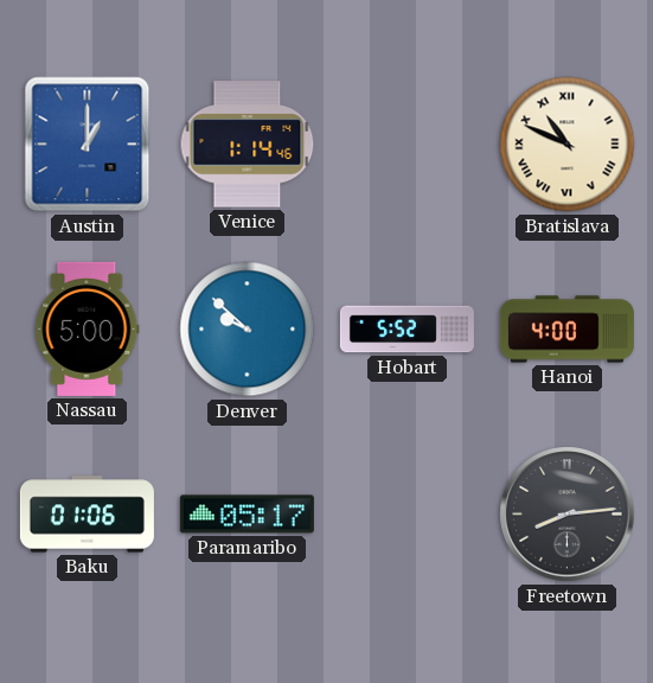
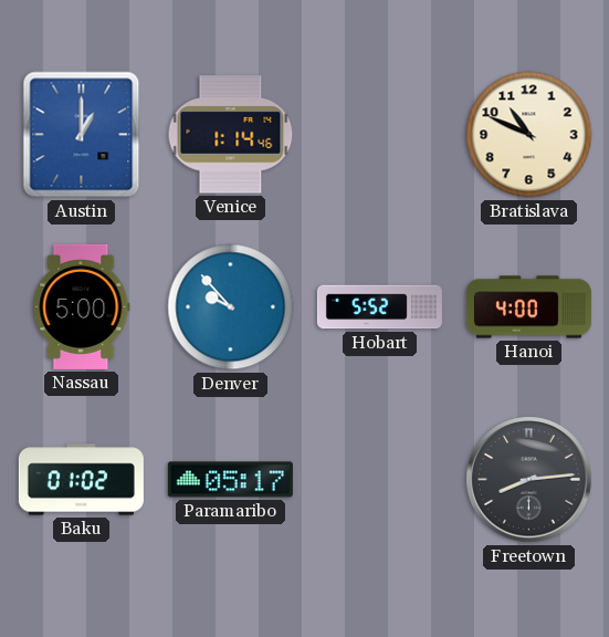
Bratislava numerals: Roman -> Arabic (529, 135)
Denver: 9:52 -> 9:53 (231, 307)
Baku: 01:06 -> 01:02 (81, 480)
